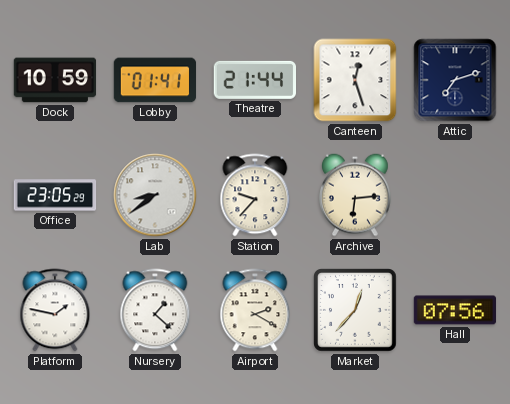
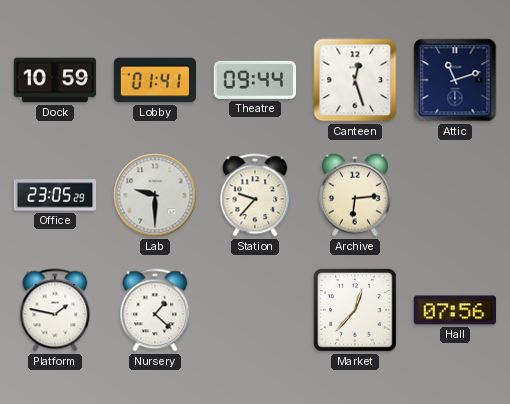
Theatre: 21:44 -> 09:44 (254, 80)
Attic: 7:12 -> 11:12 (455, 80)
Lab: 8:39 -> 9:30 (155, 195)
Airport: 2:20 -> none (255, 310)
